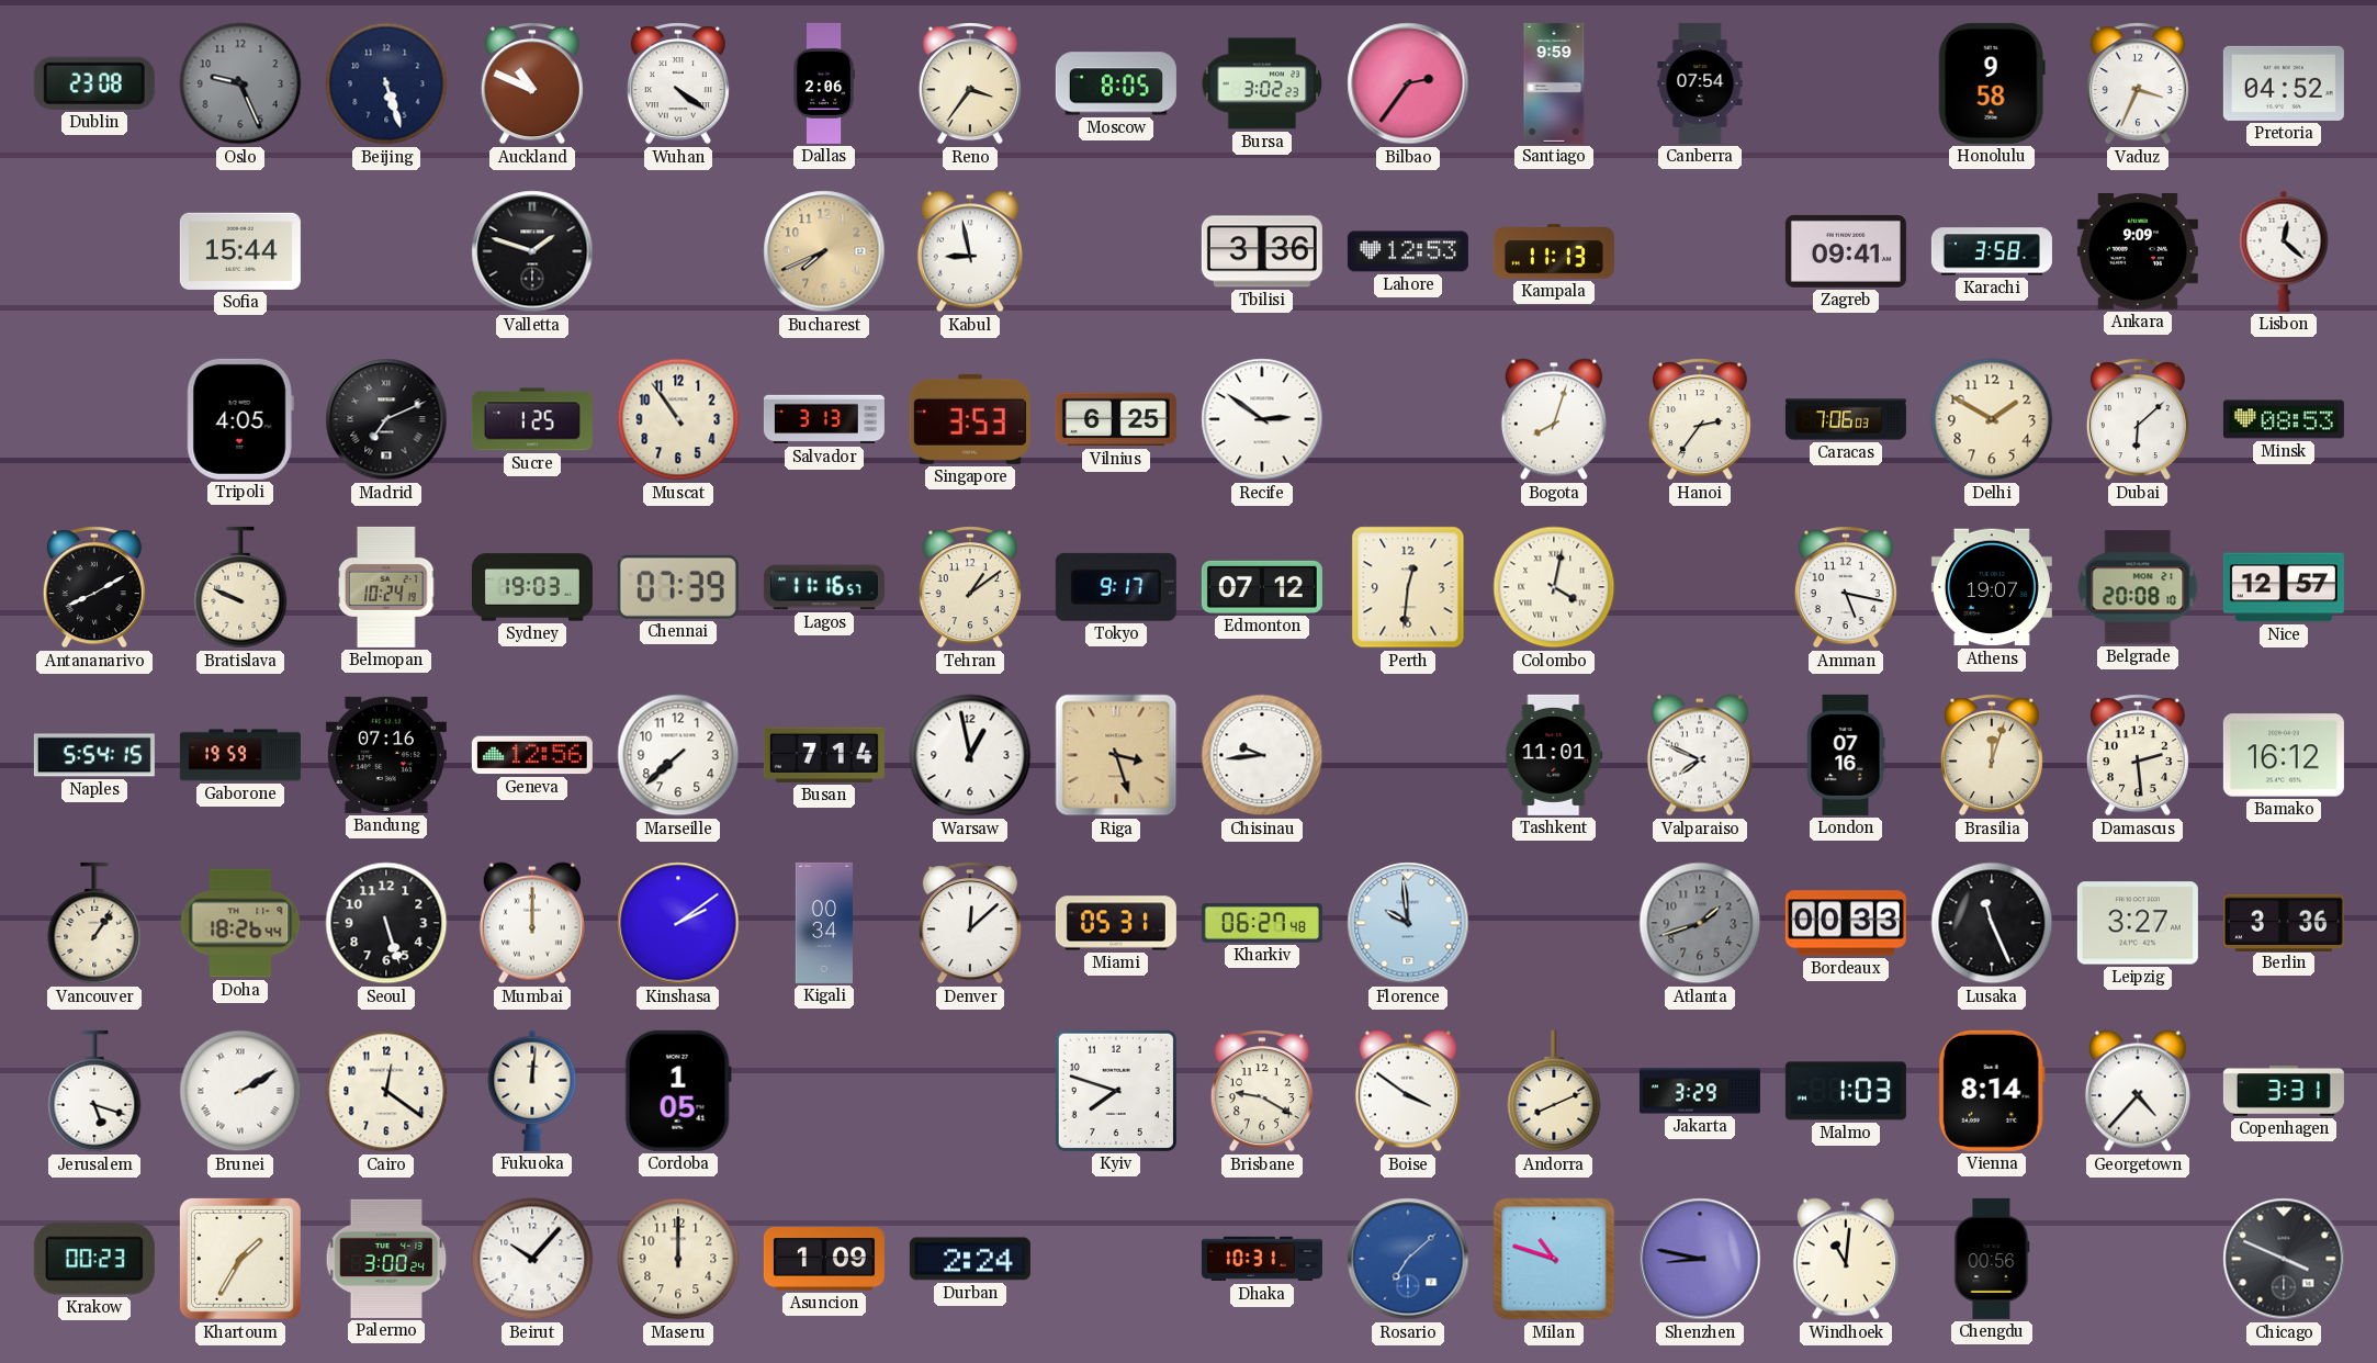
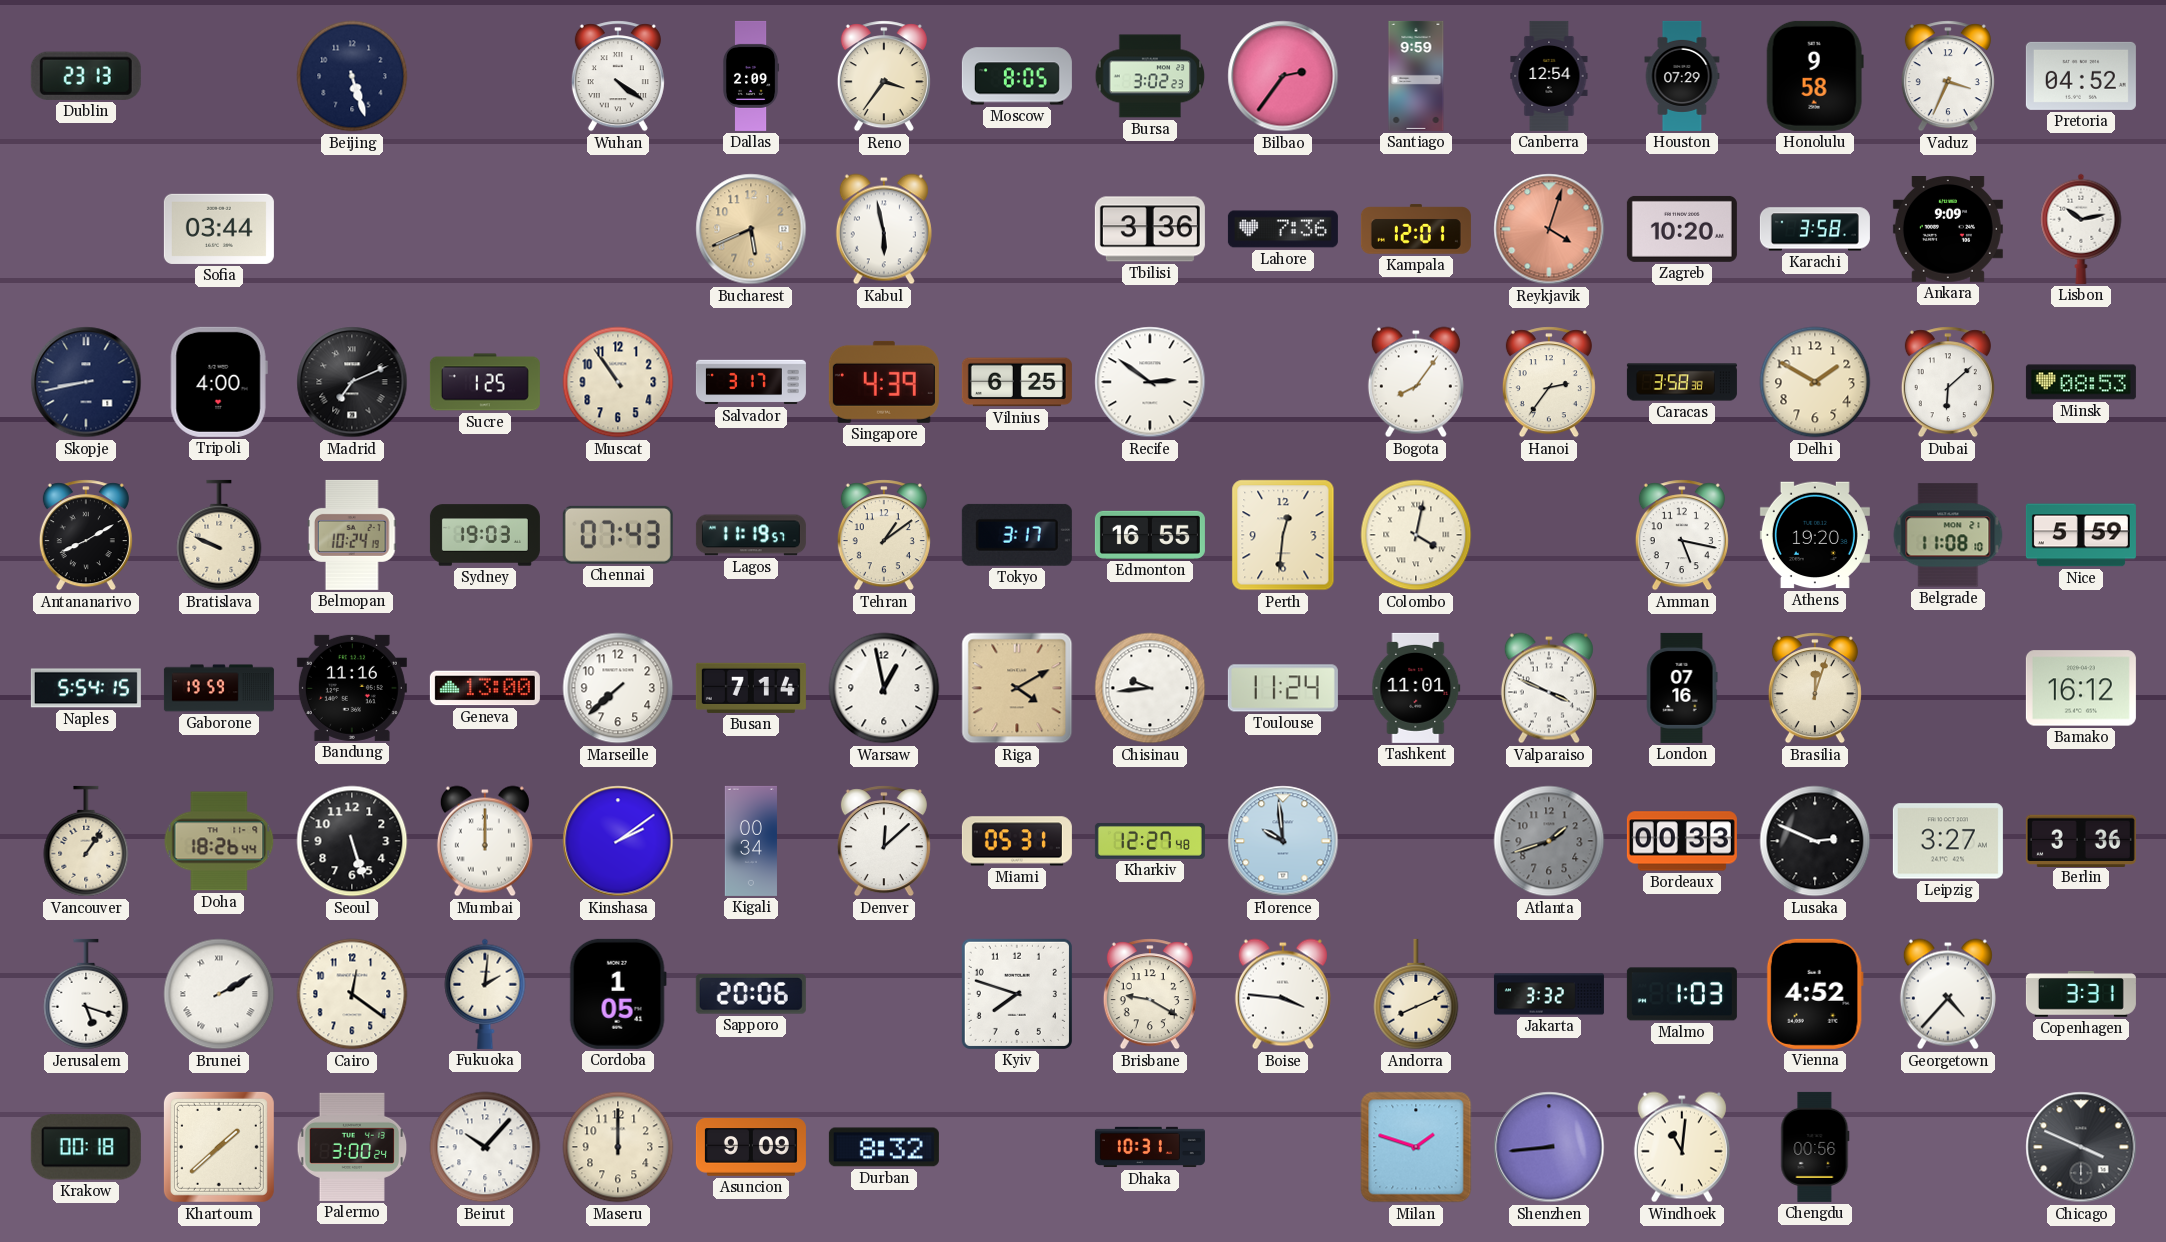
Dublin: 23:08 -> 23:13 (86, 76)
Oslo: 9:26 -> none (240, 83)
Auckland: 10:49 -> none (532, 83)
Dallas: 2:06 -> 2:09 (751, 76)
Canberra: 07:54 -> 12:54 (1549, 76)
Houston: none -> 07:29 (1682, 76)
Sofia: 15:44 -> 03:44 (219, 229)
Valletta: 1:48 -> none (532, 251)
Bucharest: 7:41 -> 5:41 (751, 229)
Kabul: 8:58 -> 5:58 (884, 229)
Lahore: 12:53 -> 7:36 (1283, 229)
Kampala: 11:13 -> 12:01 (1416, 229)
Reykjavik: none -> 4:03 (1549, 229)
Zagreb: 09:41 -> 10:20 (1682, 229)
Lisbon: 12:22 -> 10:13 (2081, 229)
Skopje: none -> 8:43 (86, 382)
Tripoli: 4:05 -> 4:00 (219, 382)
Salvador: 3:13 -> 3:17 (751, 382)
Singapore: 3:53 -> 4:39 (884, 382)
Bogota: 8:03 -> 8:06 (1416, 382)
Caracas: 7:06 -> 3:58 (1682, 382)
Chennai: 07:39 -> 07:43 (618, 535)
Lagos: 11:16 -> 11:19 (751, 535)
Tokyo: 9:17 -> 3:17 (1017, 535)
Edmonton: 07:12 -> 16:55 (1150, 535)
Athens: 19:07 -> 19:20 (1815, 535)
Belgrade: 20:08 -> 11:08 (1948, 535)
Nice: 12:57 -> 5:59 (2081, 535)
Bandung: 07:16 -> 11:16 (352, 688)
Geneva: 12:56 -> 13:00 (485, 688)
Riga: 3:27 -> 4:10 (1017, 688)
Toulouse: none -> 11:24 (1283, 688)
Valparaiso: 7:49 -> 3:49 (1549, 688)
Damascus: 2:29 -> none (2138, 755)
Kharkiv: 06:27 -> 12:27 (1150, 841)
Lusaka: 11:26 -> 2:49 (1815, 841)
Fukuoka: 12:01 -> 2:01 (485, 994)
Sapporo: none -> 20:06 (751, 995)
Boise: 3:51 -> 3:46 (1283, 994)
Jakarta: 3:29 -> 3:32 (1549, 994)
Vienna: 8:14 -> 4:52 (1815, 994)
Krakow: 00:23 -> 00:18 (86, 1147)
Khartoum: 1:35 -> 1:38 (219, 1147)
Asuncion: 1:09 -> 9:09 (751, 1147)
Durban: 2:24 -> 8:32 (884, 1147)
Rosario: 7:08 -> none (1408, 1259)
Milan: 10:48 -> 1:48 (1416, 1147)
Shenzhen: 8:47 -> 8:44 (1549, 1147)
